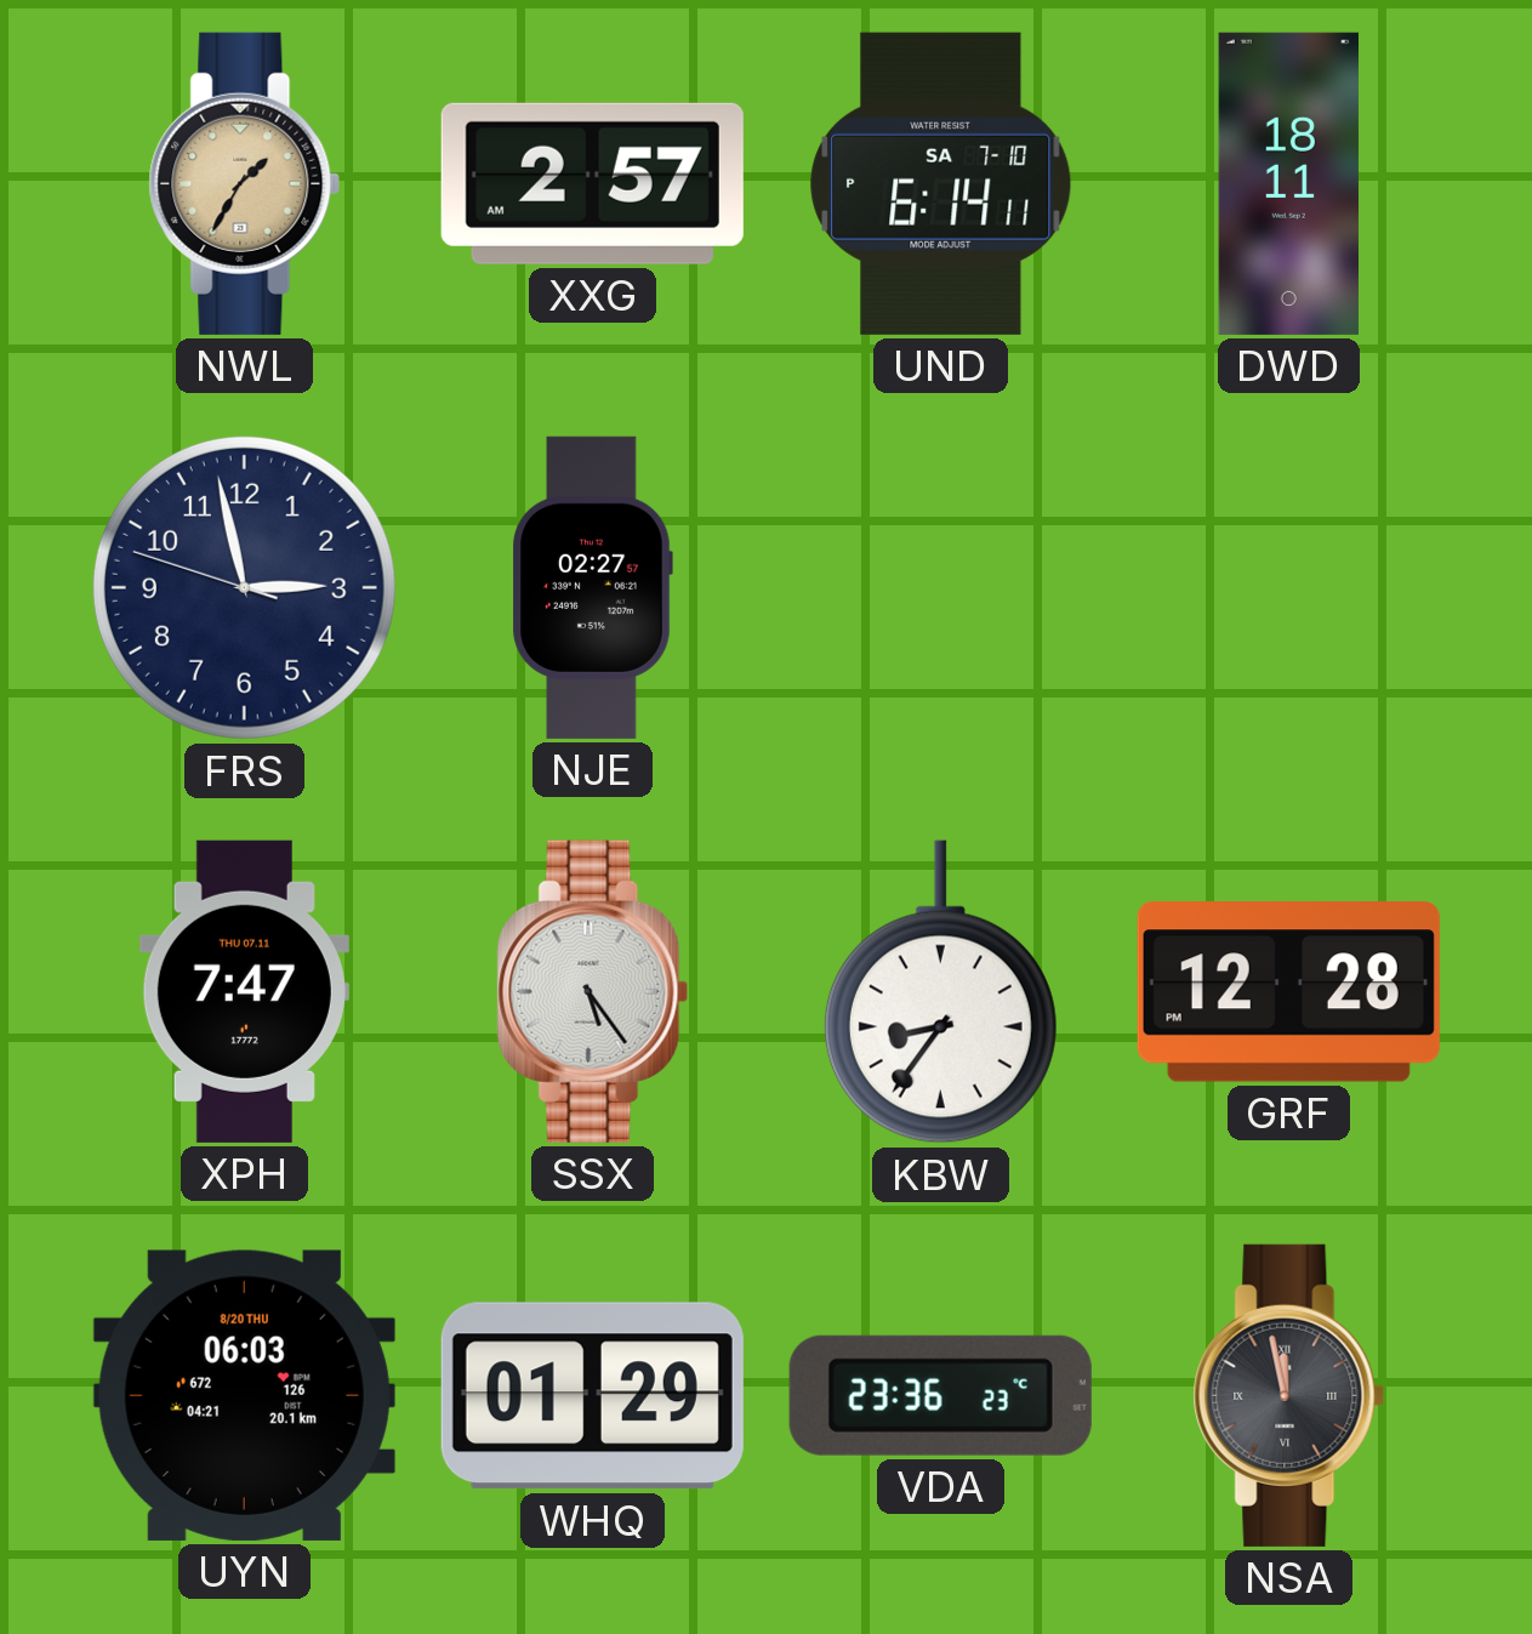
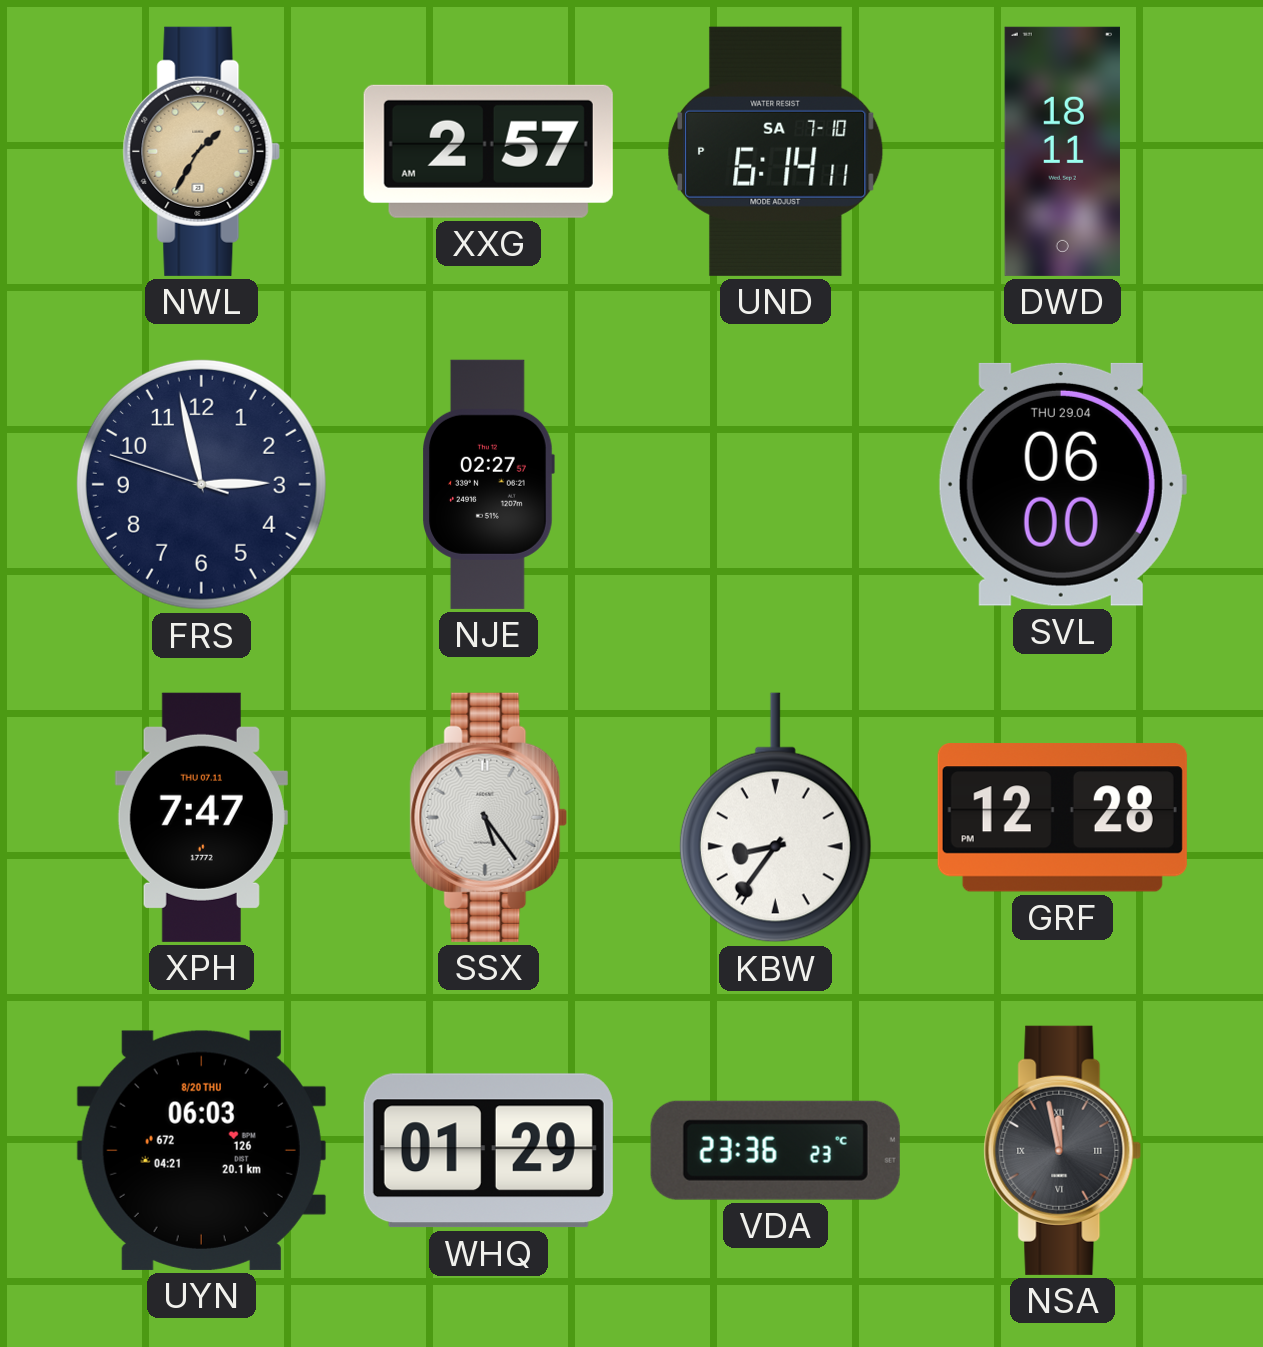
SVL: none -> 06:00 (1062, 484)
